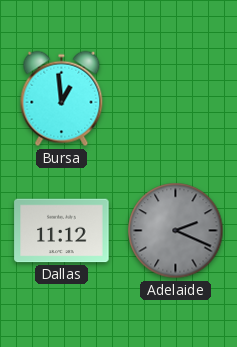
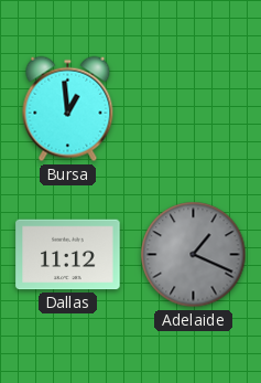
Adelaide: 2:19 -> 1:19 (194, 255)
